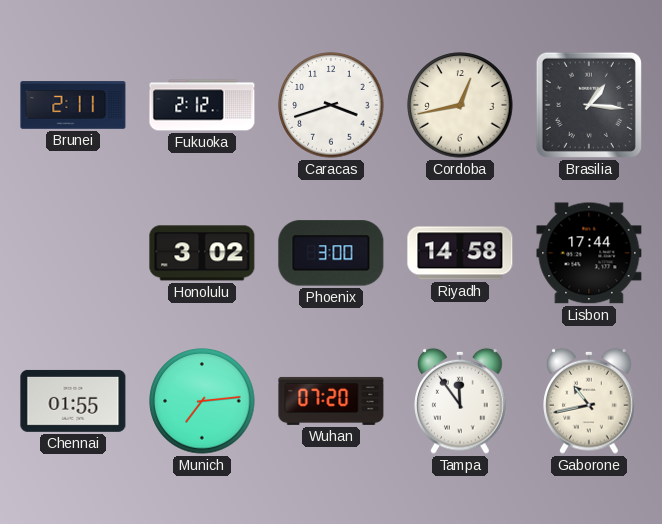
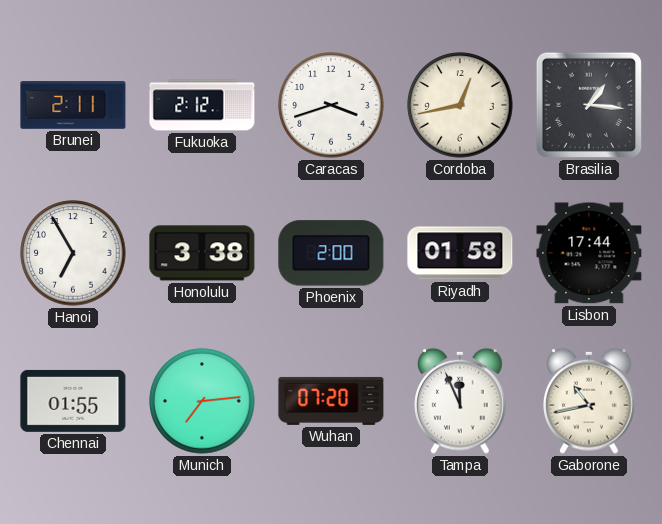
Hanoi: none -> 6:55 (73, 253)
Honolulu: 3:02 -> 3:38 (202, 253)
Phoenix: 3:00 -> 2:00 (331, 253)
Riyadh: 14:58 -> 01:58 (460, 253)
Tampa: 11:54 -> 11:56 (460, 401)
